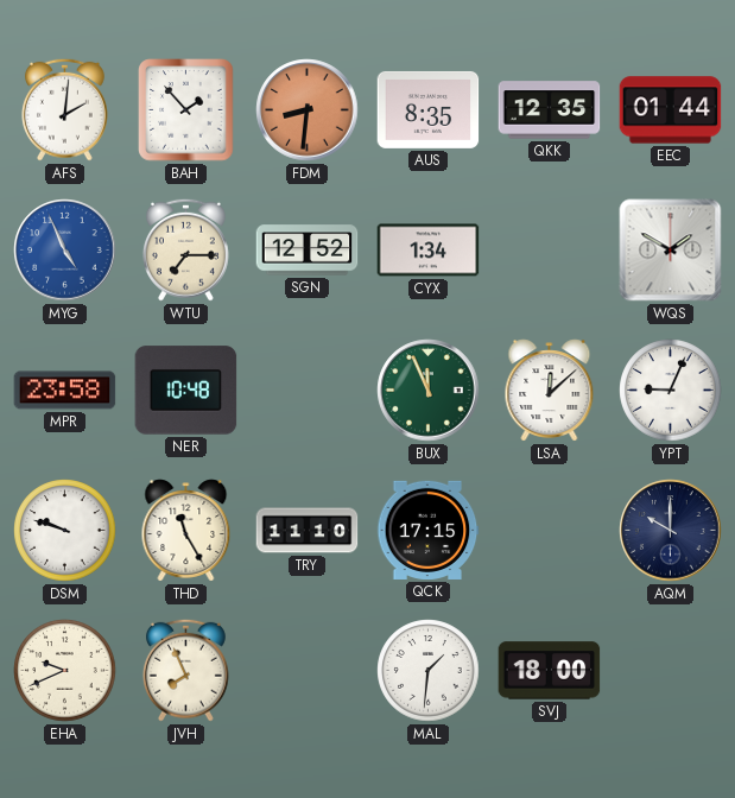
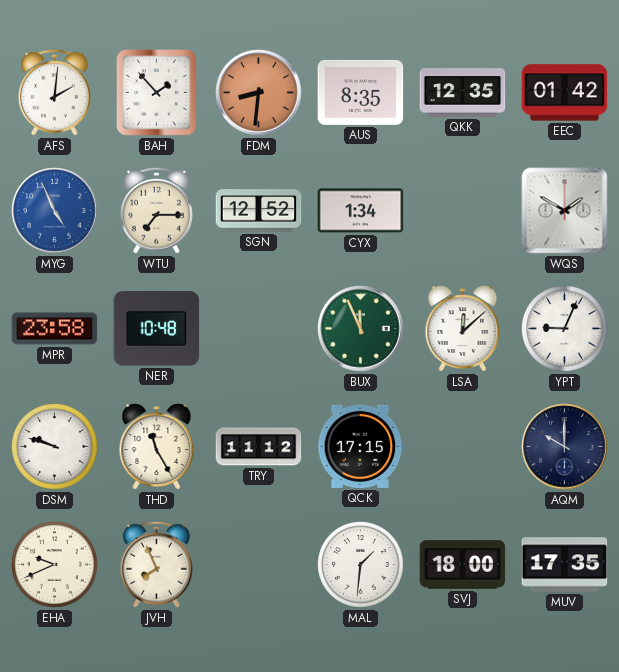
EEC: 01:44 -> 01:42 (565, 93)
TRY: 11:10 -> 11:12 (259, 447)
MUV: none -> 17:35 (565, 565)
